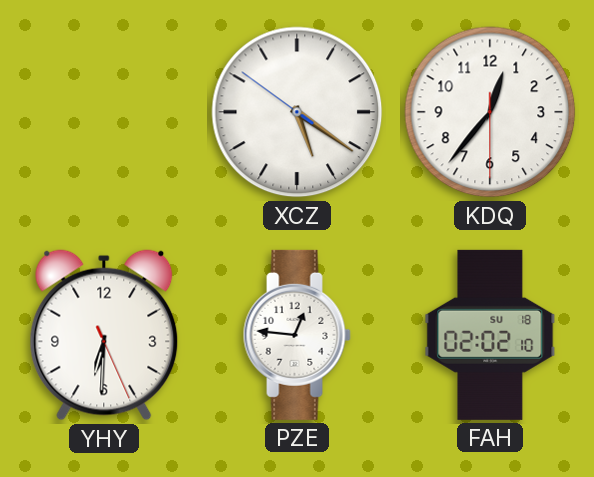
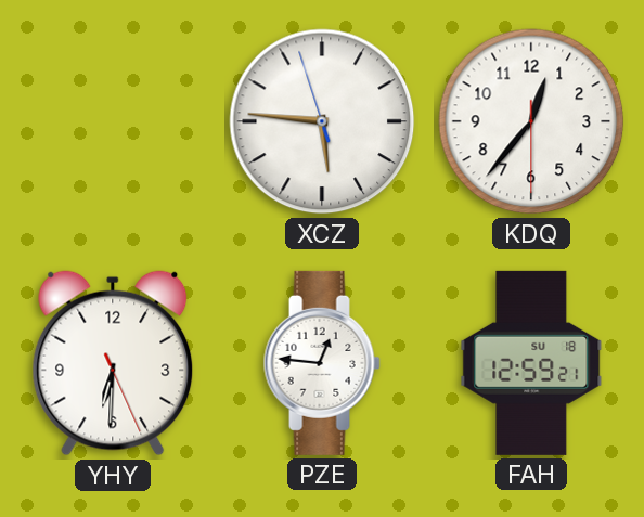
XCZ: 5:20 -> 5:45 (322, 121)
FAH: 02:02 -> 12:59 (531, 363)
